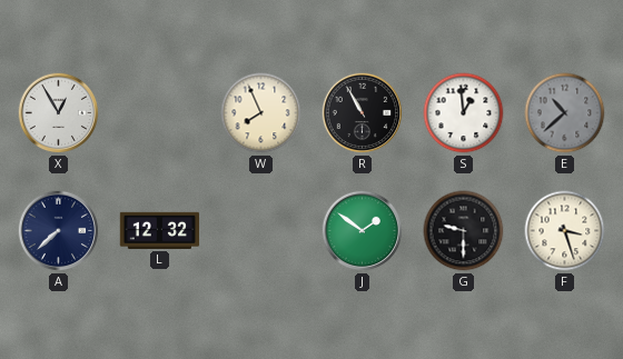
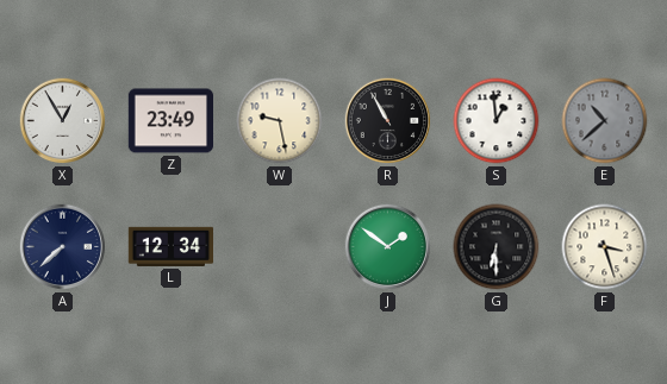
Z: none -> 23:49 (170, 121)
W: 7:56 -> 9:28 (280, 121)
L: 12:32 -> 12:34 (170, 246)
G: 9:30 -> 6:30 (497, 247)
